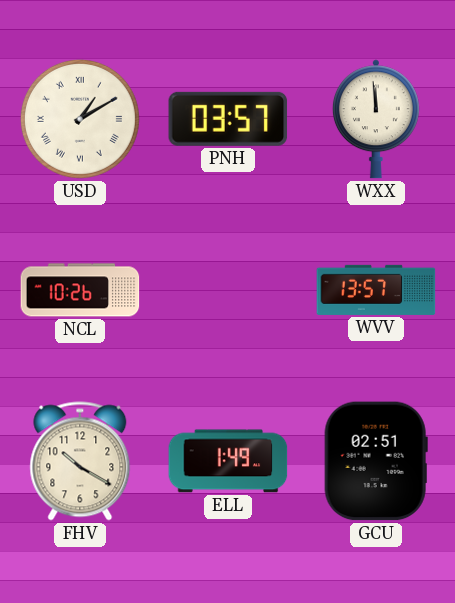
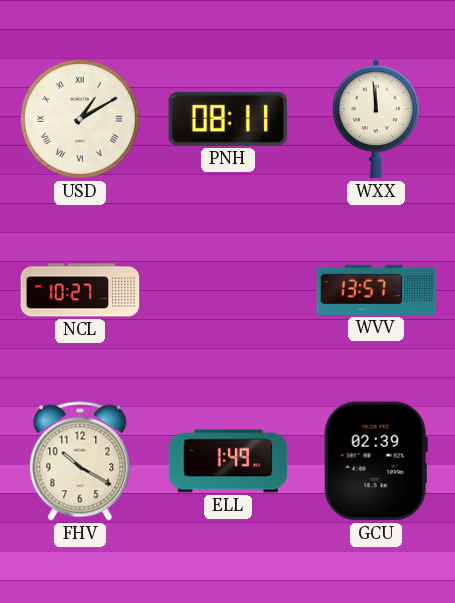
PNH: 03:57 -> 08:11 (228, 119)
NCL: 10:26 -> 10:27 (80, 290)
GCU: 02:51 -> 02:39 (376, 461)
